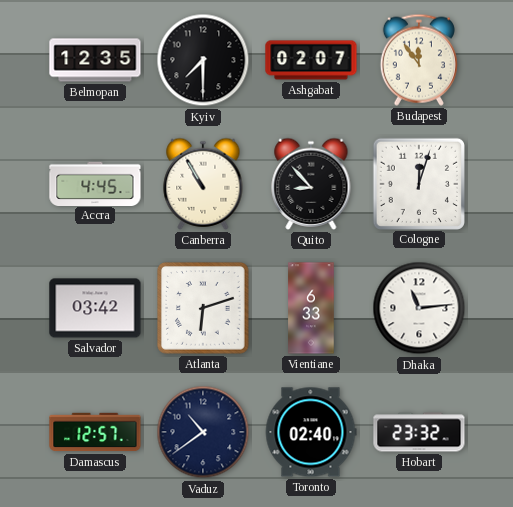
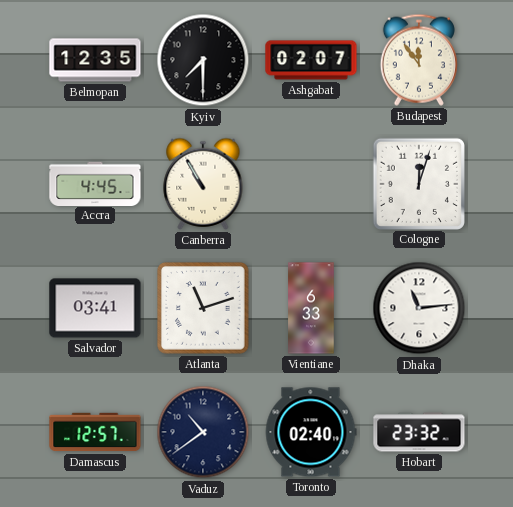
Quito: 8:53 -> none (311, 184)
Salvador: 03:42 -> 03:41 (95, 308)
Atlanta: 6:12 -> 11:12 (203, 308)
